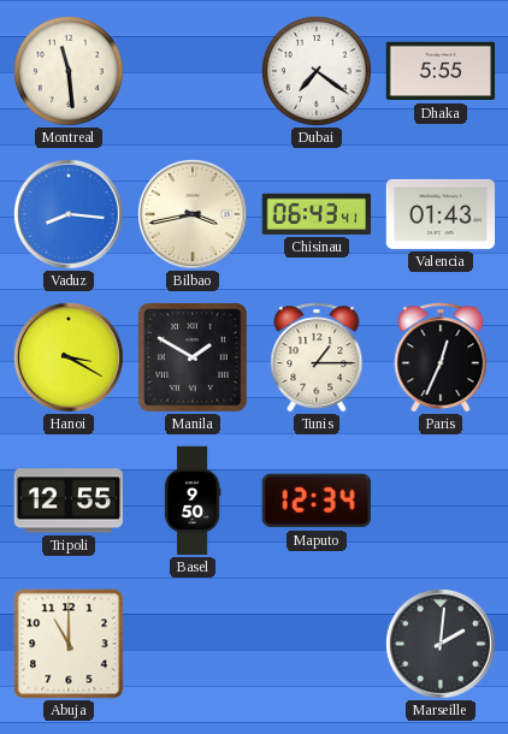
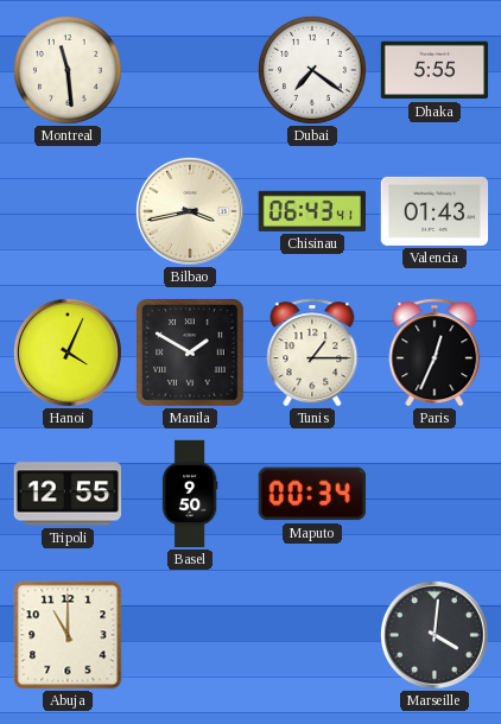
Vaduz: 8:16 -> none (69, 214)
Hanoi: 3:20 -> 4:04 (68, 353)
Maputo: 12:34 -> 00:34 (311, 494)
Marseille: 2:01 -> 4:01 (435, 635)
